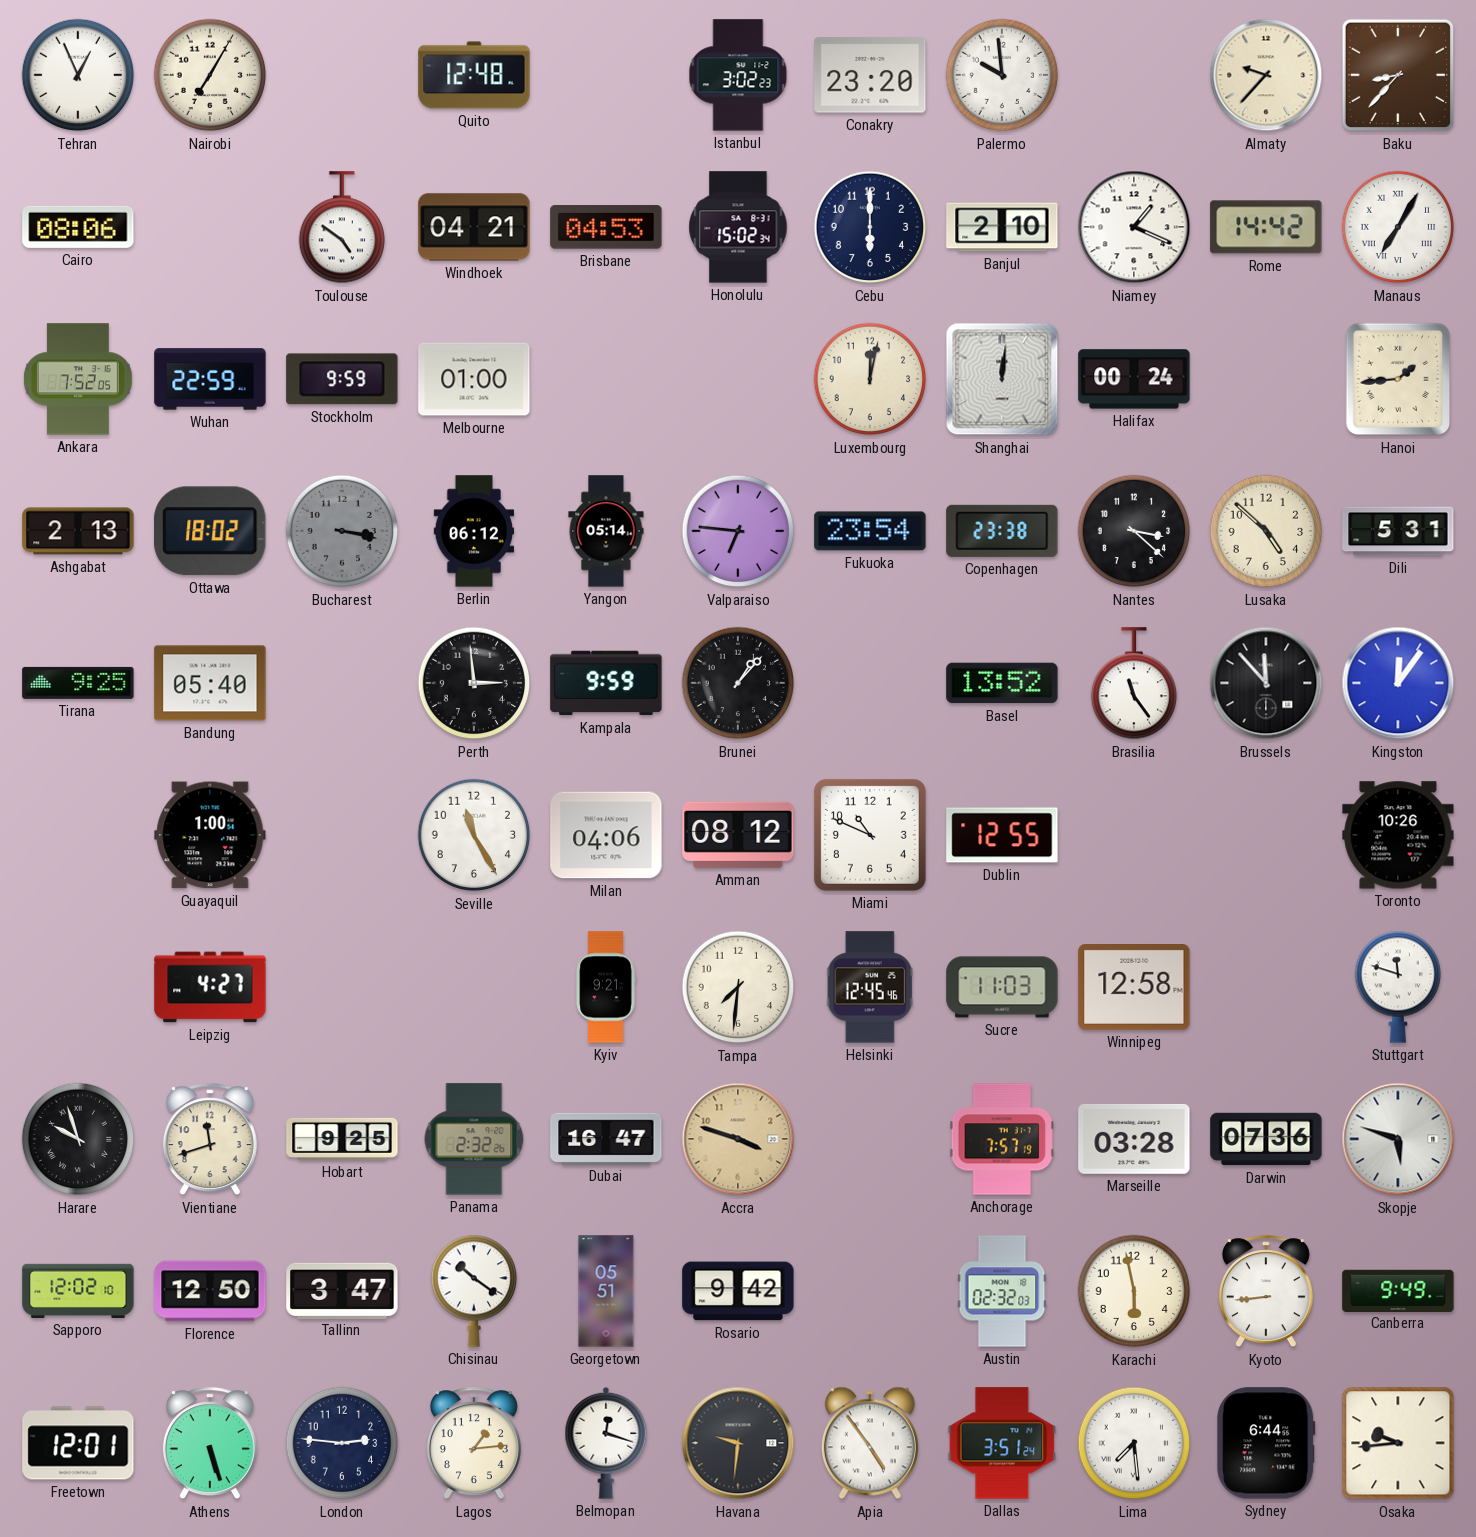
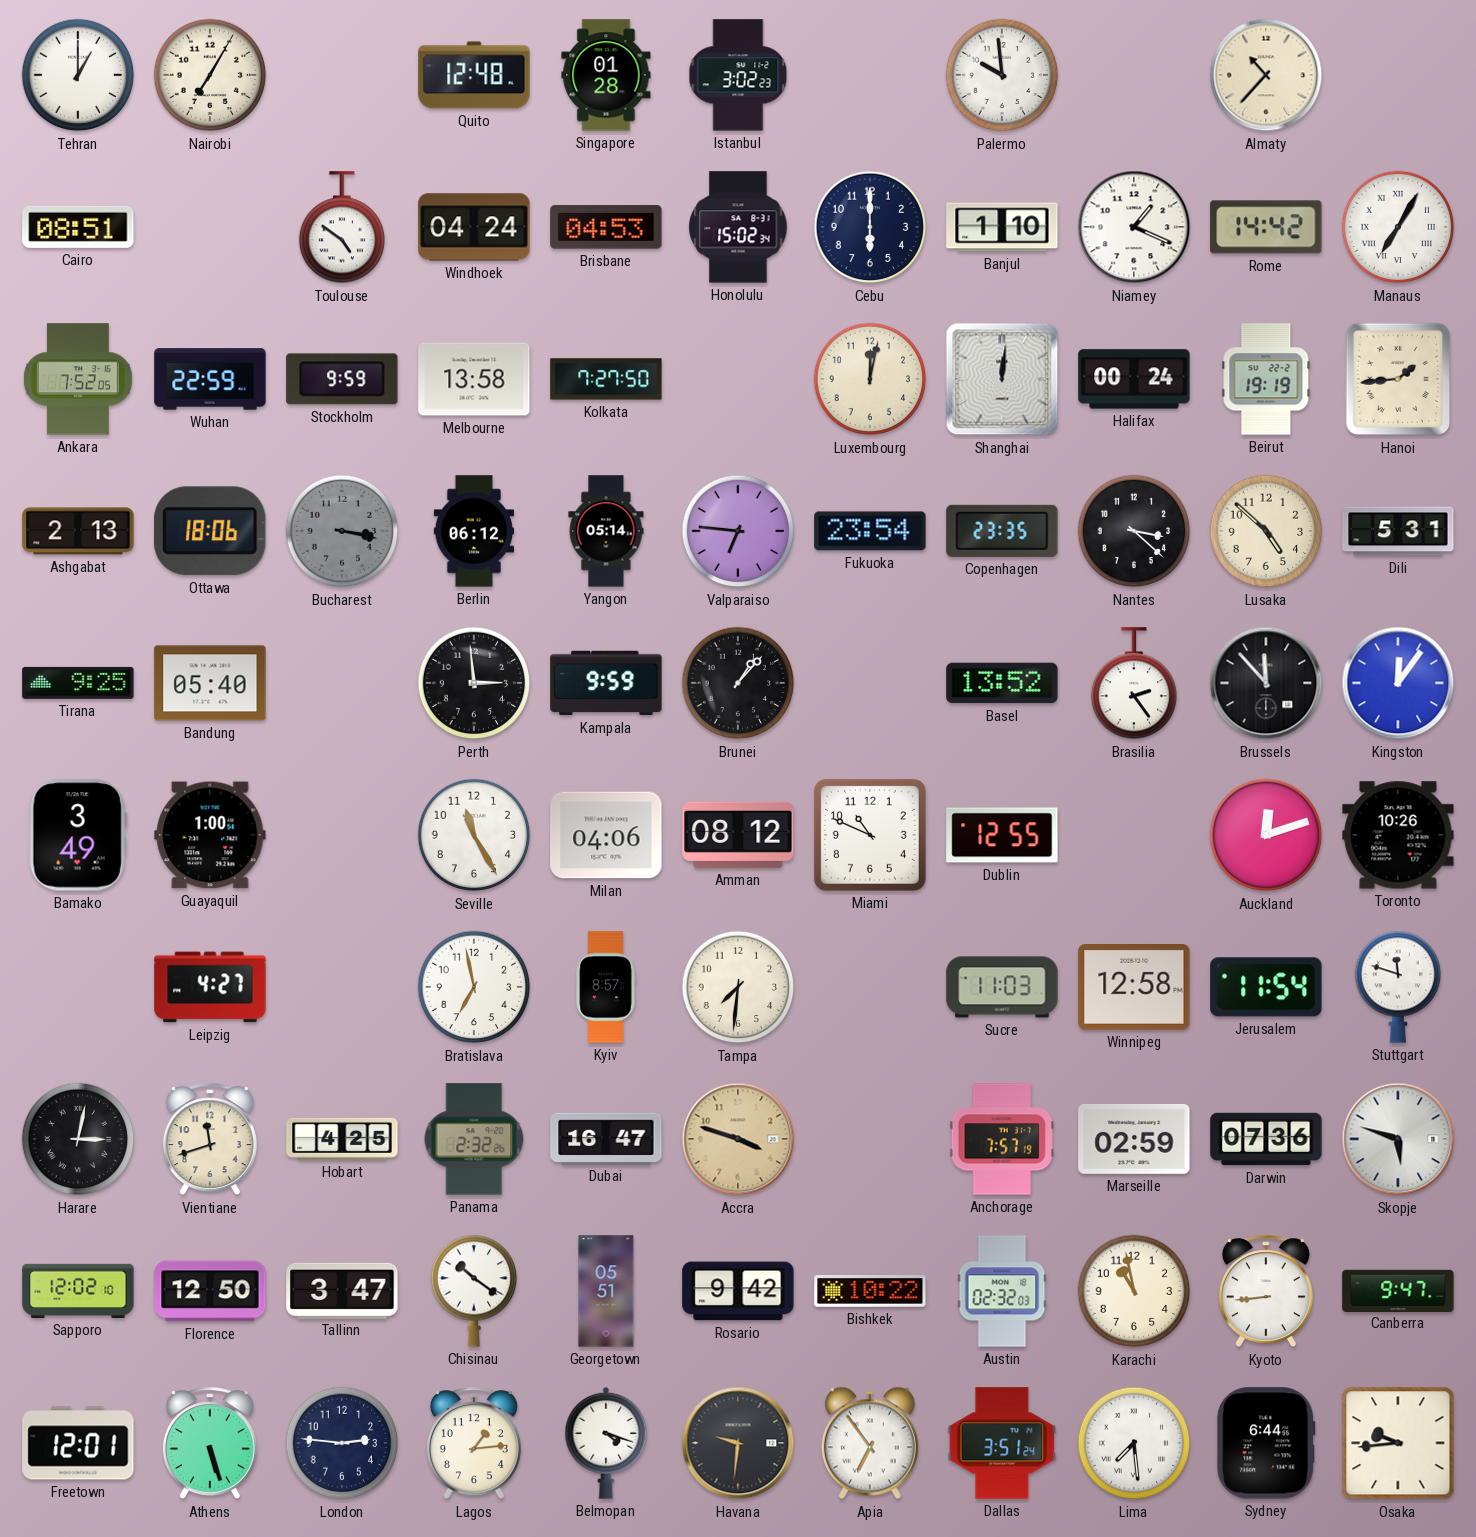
Tehran: 12:56 -> 1:00 (78, 75)
Singapore: none -> 01:28 (606, 75)
Conakry: 23:20 -> none (870, 75)
Almaty: 9:37 -> 10:37 (1266, 75)
Baku: 8:37 -> none (1398, 75)
Cairo: 08:06 -> 08:51 (78, 227)
Windhoek: 04:21 -> 04:24 (474, 227)
Banjul: 2:10 -> 1:10 (1002, 227)
Melbourne: 01:00 -> 13:58 (474, 379)
Kolkata: none -> 7:27 (606, 379)
Beirut: none -> 19:19 (1266, 379)
Ottawa: 18:02 -> 18:06 (210, 531)
Copenhagen: 23:38 -> 23:35 (1002, 531)
Brasilia: 11:24 -> 2:24 (1133, 684)
Bamako: none -> 3:49 (78, 835)
Auckland: none -> 12:12 (1266, 835)
Bratislava: none -> 6:58 (474, 987)
Kyiv: 9:21 -> 8:57 (606, 987)
Helsinki: 12:45 -> none (870, 987)
Jerusalem: none -> 11:54 (1266, 987)
Harare: 9:57 -> 3:02 (78, 1139)
Hobart: 9:25 -> 4:25 (342, 1139)
Marseille: 03:28 -> 02:59 (1134, 1139)
Bishkek: none -> 10:22 (870, 1292)
Karachi: 5:58 -> 10:58 (1134, 1291)
Canberra: 9:49 -> 9:47 (1398, 1290)
Belmopan: 12:18 -> 4:18 (606, 1443)
Apia: 4:54 -> 6:54 (870, 1443)
